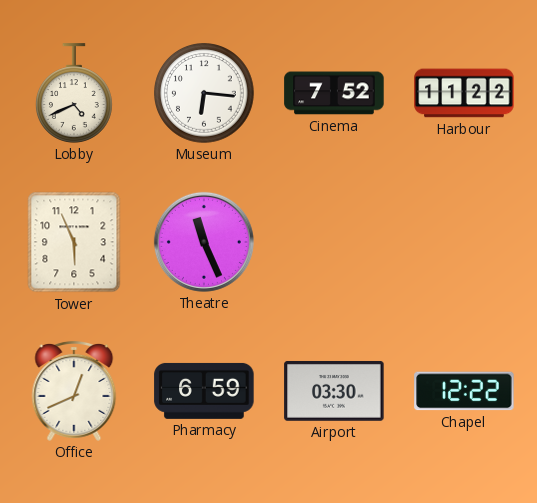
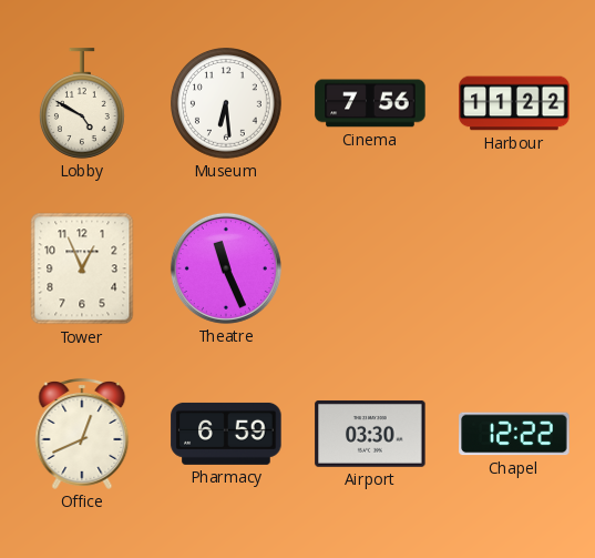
Lobby: 4:41 -> 4:50 (82, 103)
Museum: 6:16 -> 6:29 (227, 104)
Cinema: 7:52 -> 7:56 (370, 103)
Tower: 5:56 -> 12:56 (82, 268)
